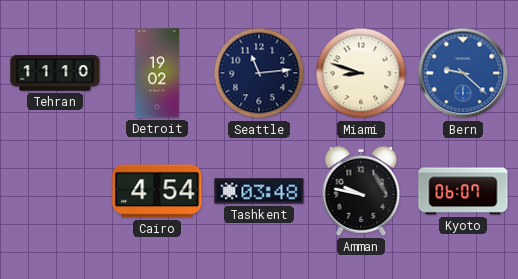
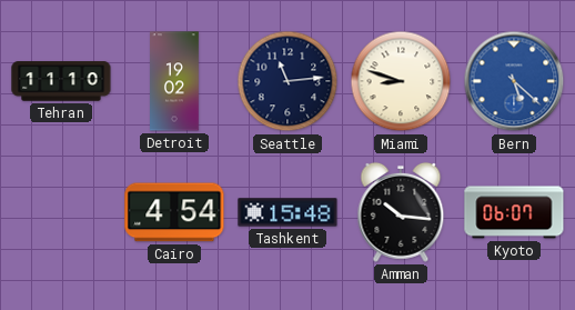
Bern: 9:22 -> 5:22 (514, 81)
Tashkent: 03:48 -> 15:48 (287, 212)
Amman: 9:47 -> 10:16 (401, 212)
